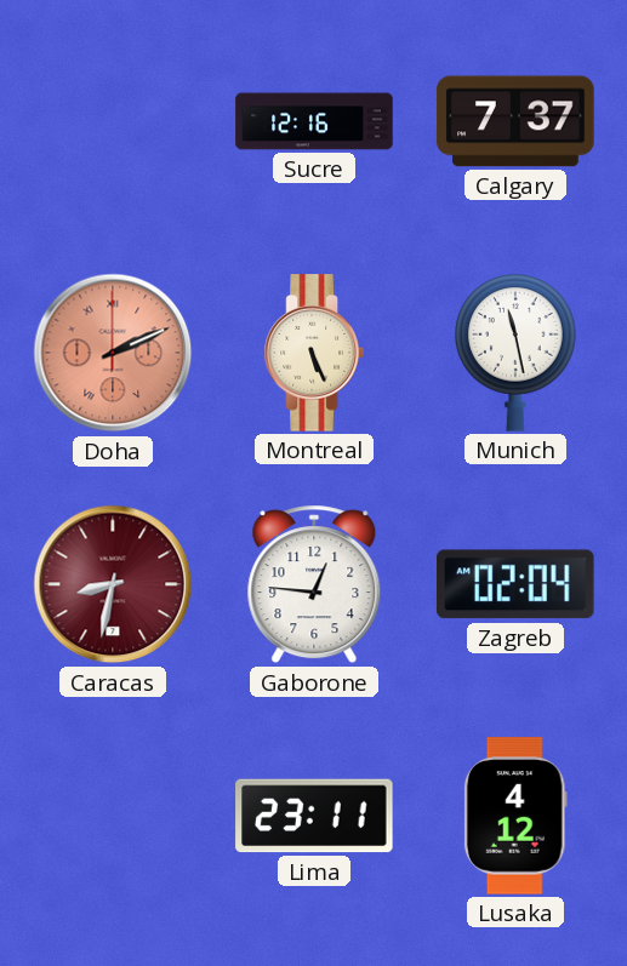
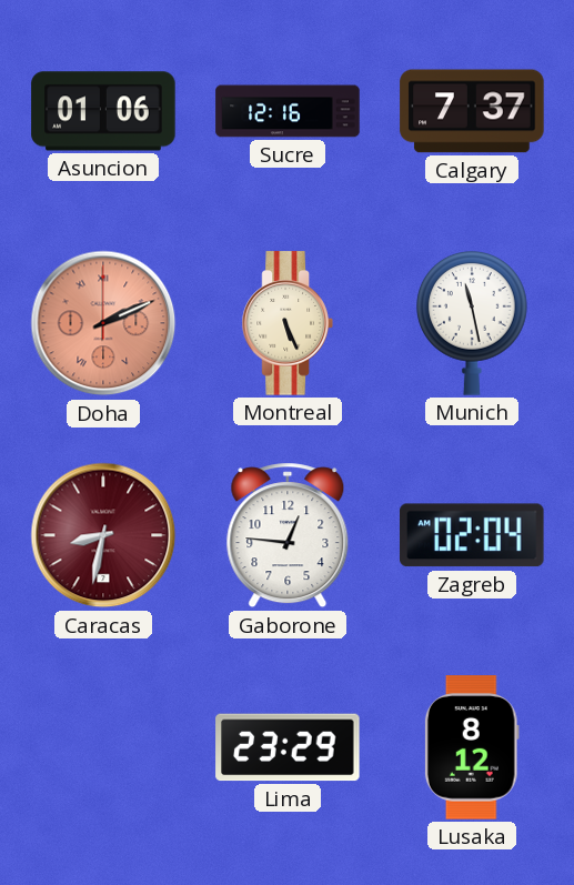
Asuncion: none -> 01:06 (103, 111)
Lima: 23:11 -> 23:29 (288, 747)
Lusaka: 4:12 -> 8:12 (472, 747)
